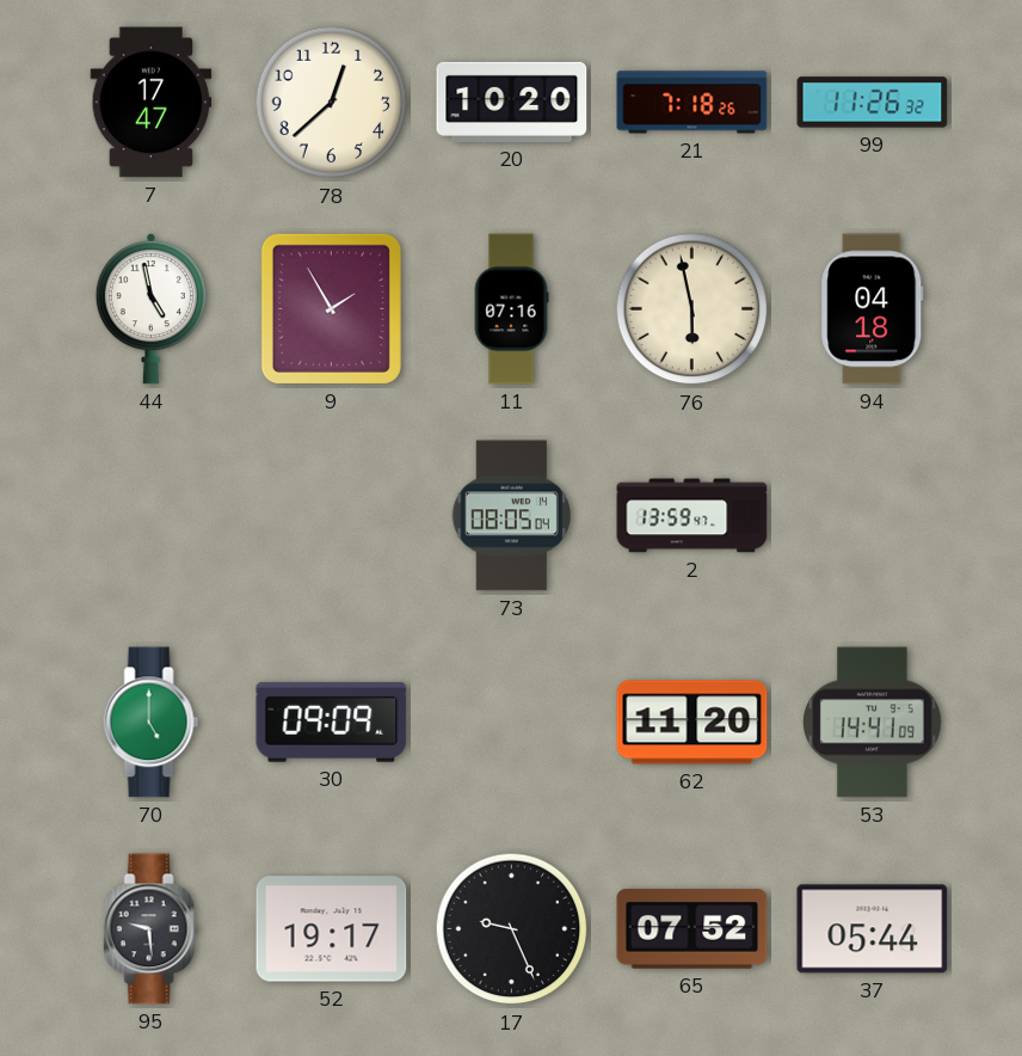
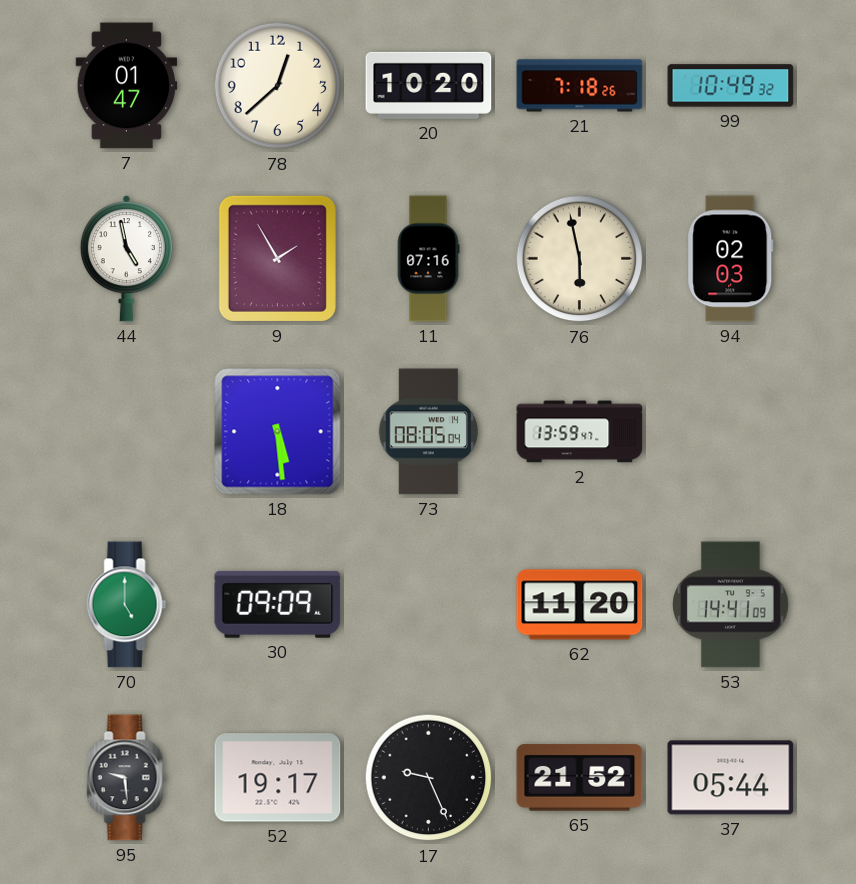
7: 17:47 -> 01:47 (127, 86)
99: 11:26 -> 10:49 (731, 86)
94: 04:18 -> 02:03 (731, 259)
18: none -> 5:29 (278, 432)
65: 07:52 -> 21:52 (580, 778)
